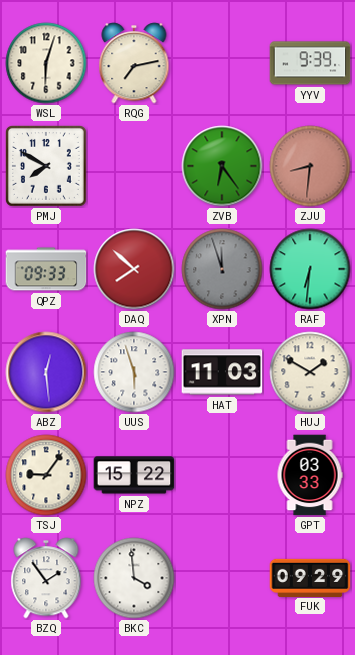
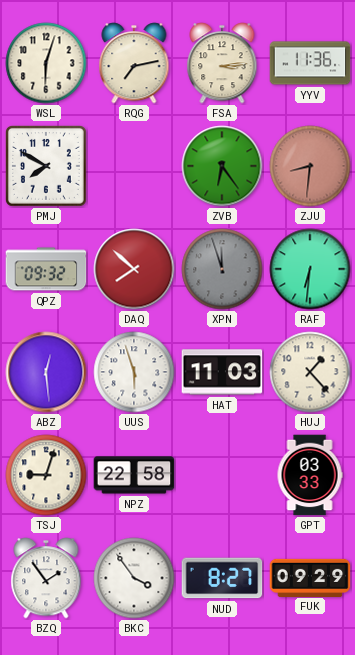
FSA: none -> 3:14 (222, 63)
YYV: 9:39 -> 11:36 (310, 63)
QPZ: 09:33 -> 09:32 (46, 269)
HUJ: 1:50 -> 1:23 (310, 372)
TSJ: 9:06 -> 9:03 (46, 475)
NPZ: 15:22 -> 22:58 (134, 475)
BKC: 3:59 -> 3:54 (134, 578)
NUD: none -> 8:27 (222, 578)
